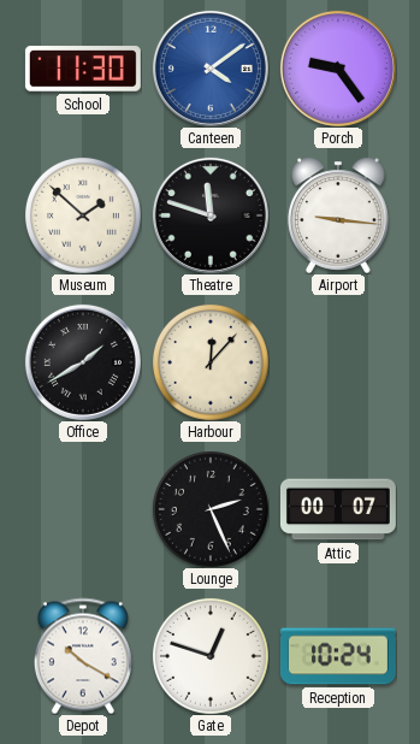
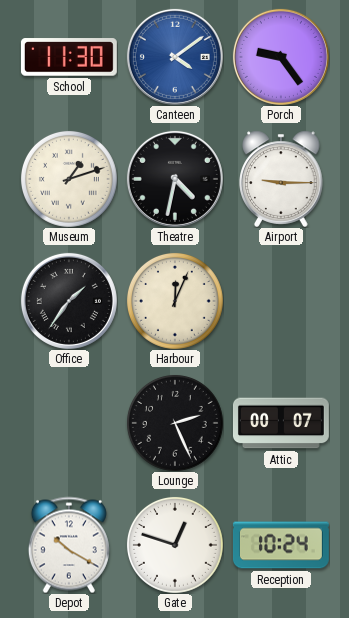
Museum: 1:52 -> 1:12 (69, 179)
Theatre: 11:48 -> 4:32 (175, 179)
Airport: 9:16 -> 9:15 (281, 179)
Office: 1:40 -> 1:36 (69, 301)
Harbour: 12:07 -> 12:04 (175, 301)
